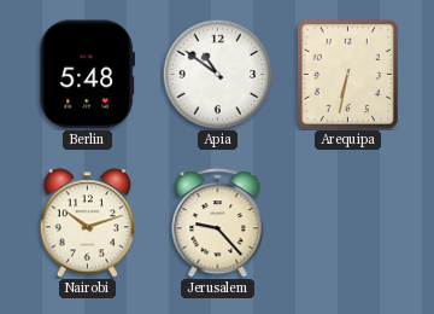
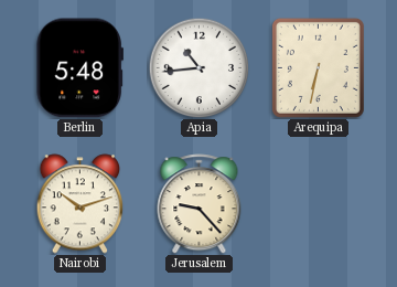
Apia: 10:51 -> 10:44 (198, 67)
